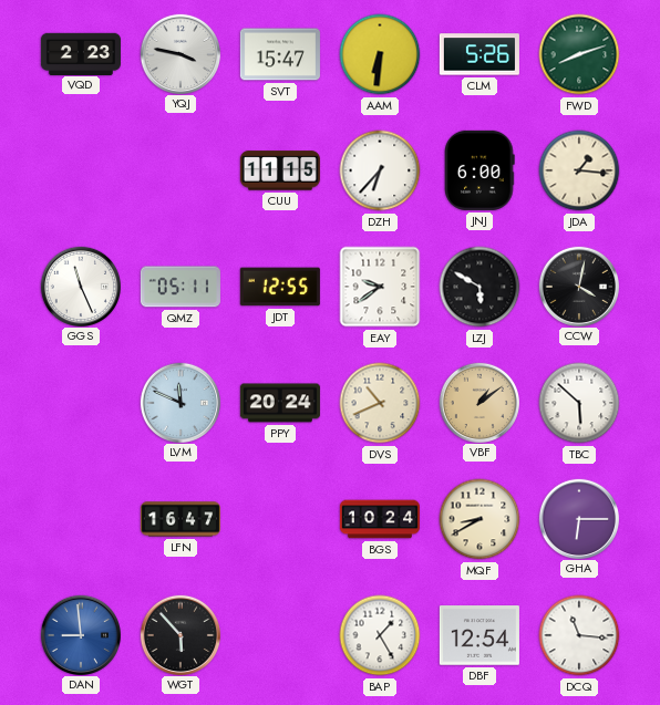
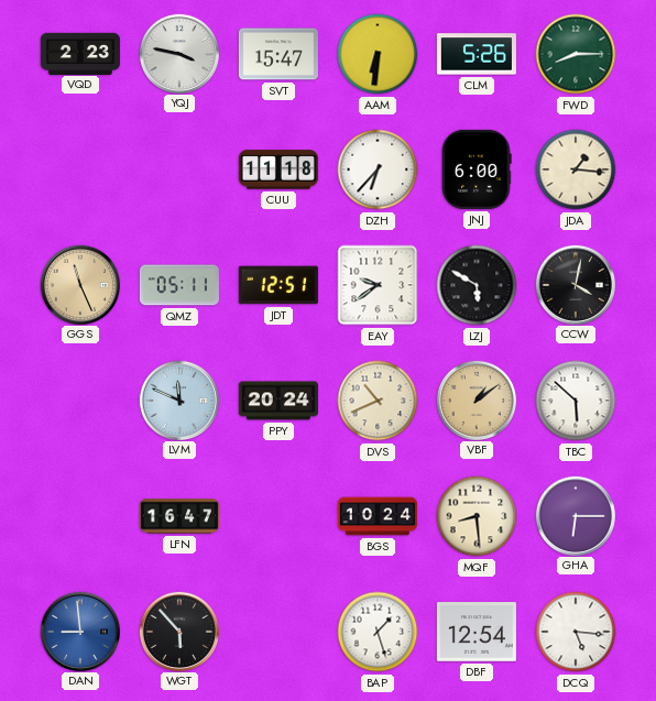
FWD: 8:12 -> 8:15 (576, 54)
CUU: 11:15 -> 11:18 (278, 169)
GGS dial: white -> champagne (79, 284)
JDT: 12:55 -> 12:51 (278, 285)
MQF: 8:40 -> 8:29 (477, 516)
BAP: 1:25 -> 1:27 (378, 632)
DCQ: 11:16 -> 5:16 (576, 632)
